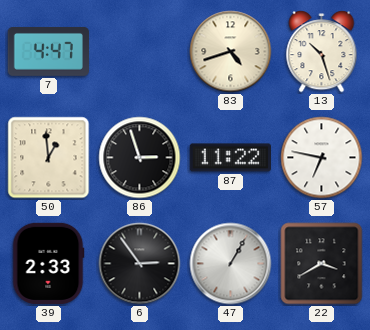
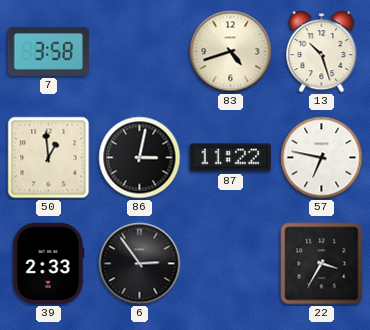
7: 4:47 -> 3:58 (48, 51)
86: 2:57 -> 3:02 (140, 158)
47: 1:05 -> none (231, 264)
22: 3:40 -> 3:35 (322, 264)
